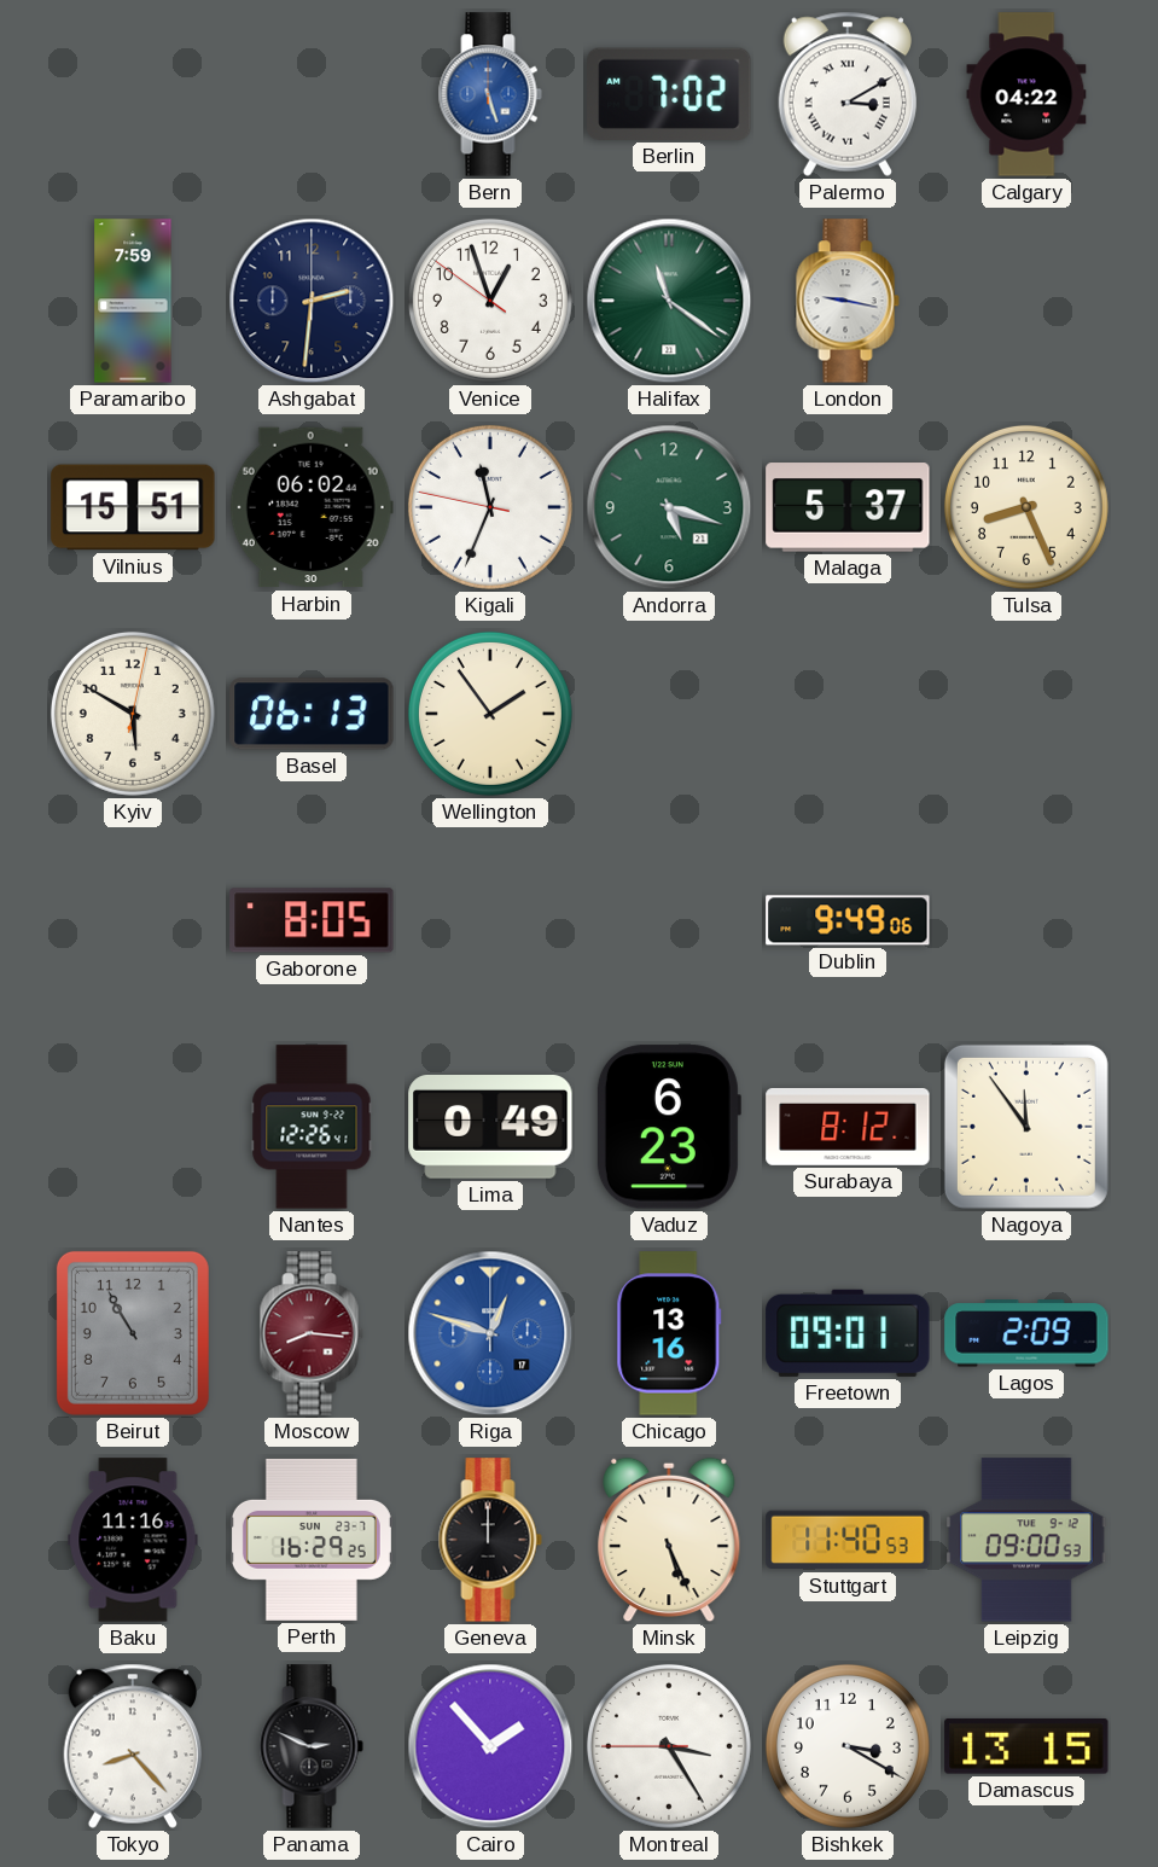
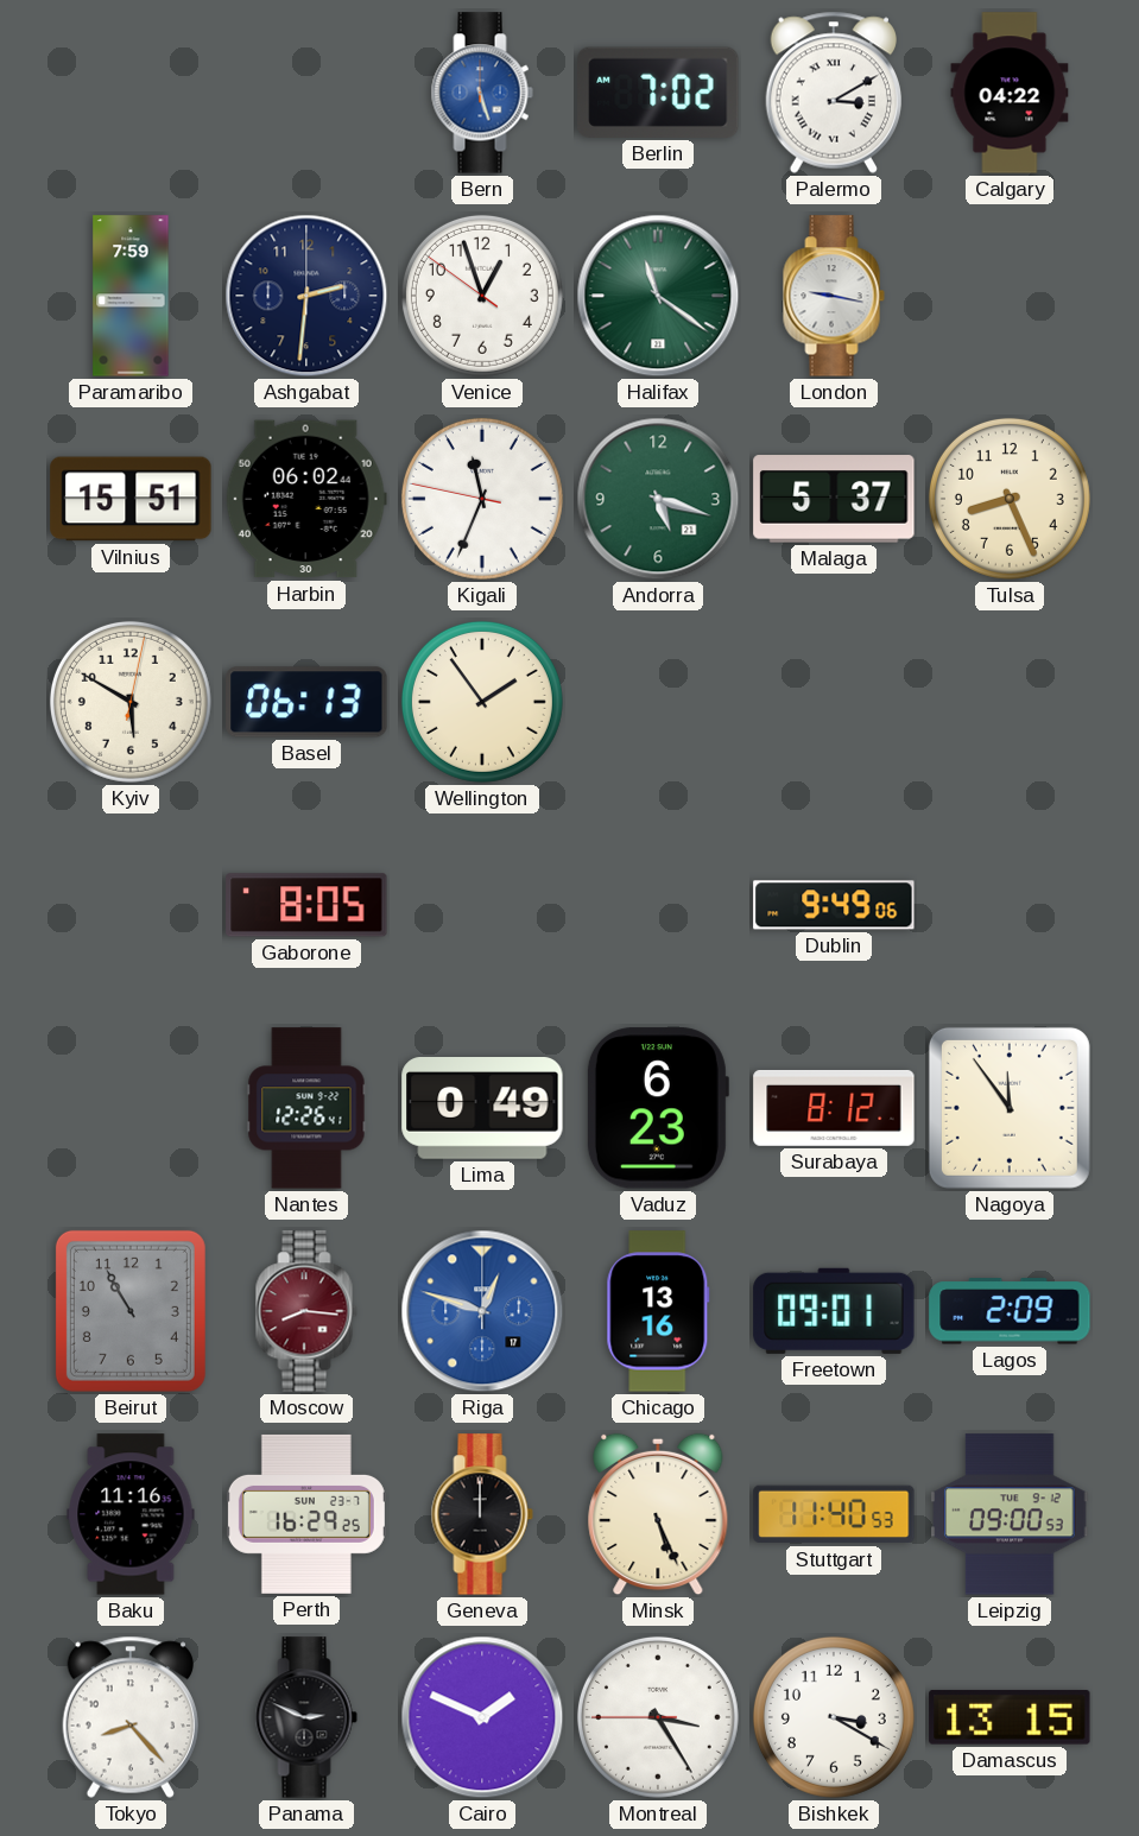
Cairo: 1:53 -> 1:49 (482, 1717)
